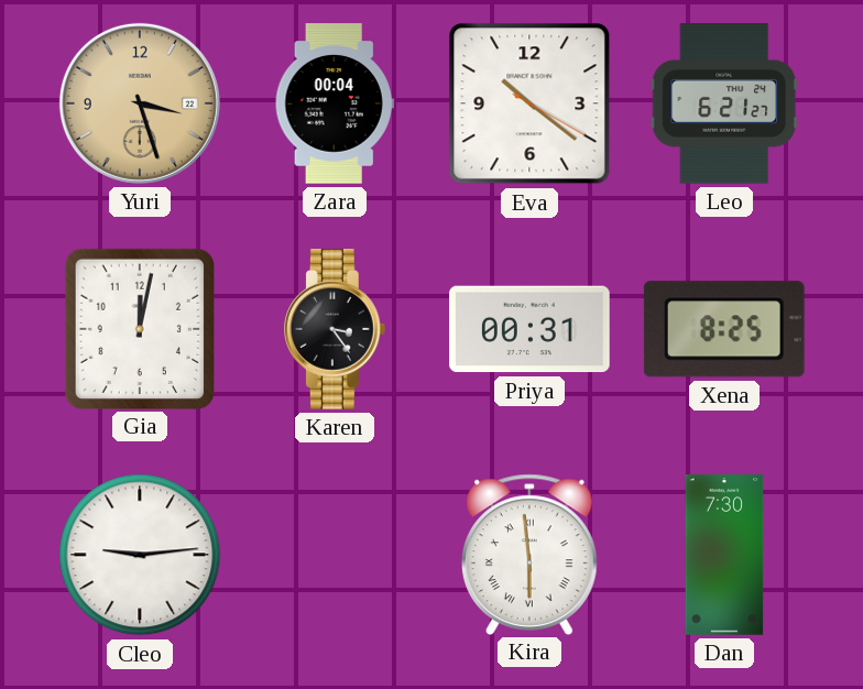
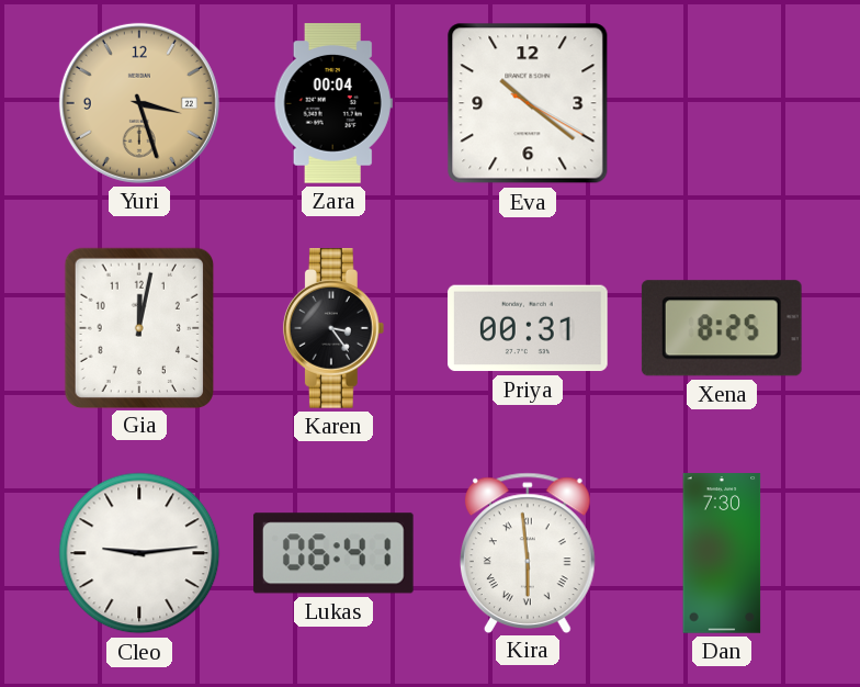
Leo: 6:21 -> none (724, 105)
Lukas: none -> 06:41 (333, 553)
